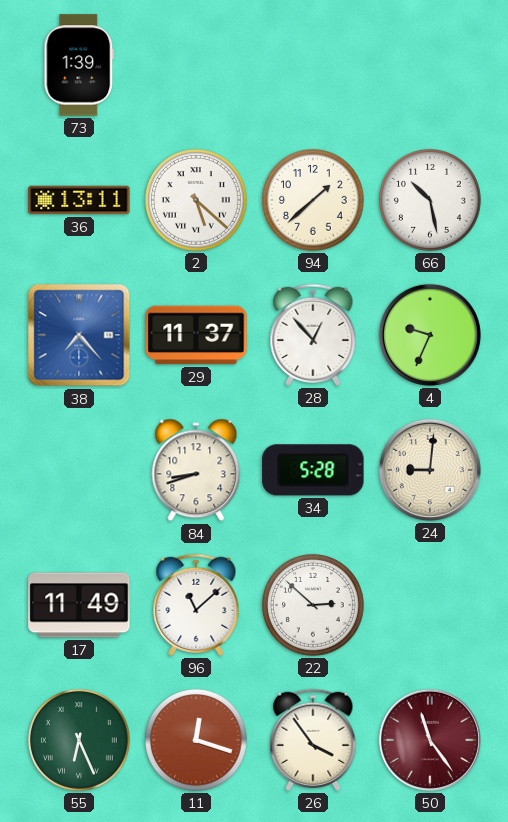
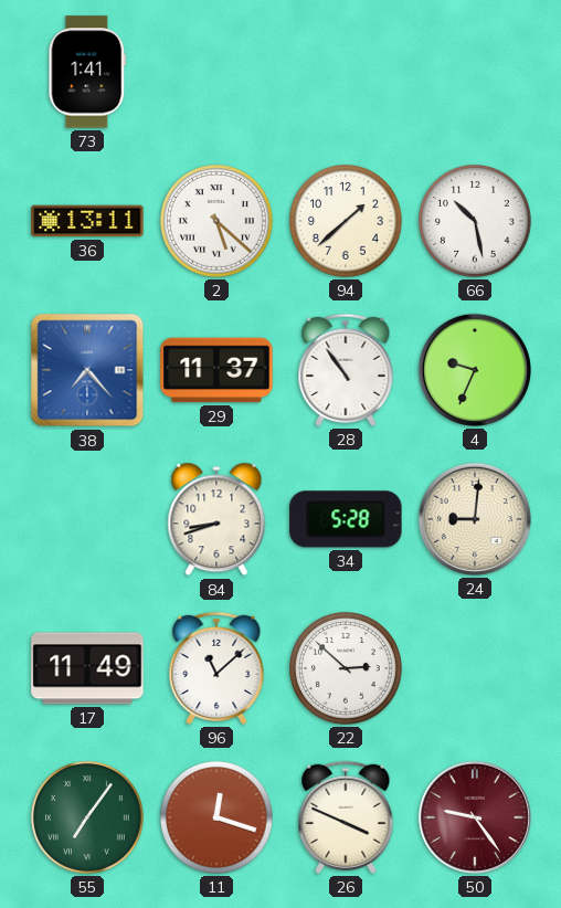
73: 1:39 -> 1:41 (87, 72)
28: 12:53 -> 10:54 (346, 370)
55: 6:26 -> 7:06 (88, 819)
26: 3:54 -> 3:49 (346, 817)
50: 11:24 -> 9:24 (475, 817)
